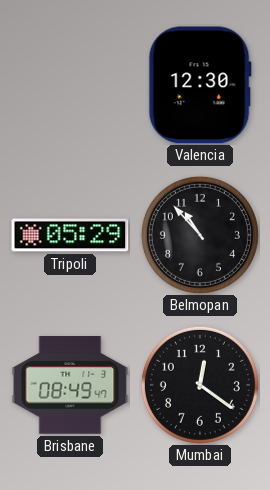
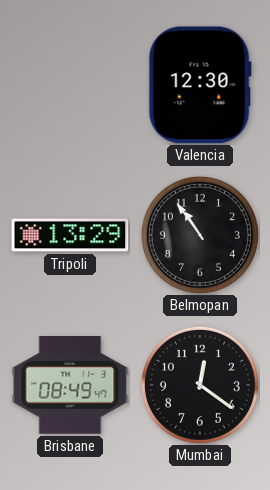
Tripoli: 05:29 -> 13:29 (70, 235)
Belmopan: 10:53 -> 10:54 (200, 235)
